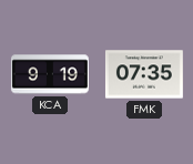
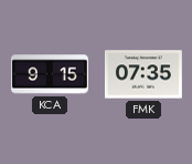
KCA: 9:19 -> 9:15 (50, 74)
